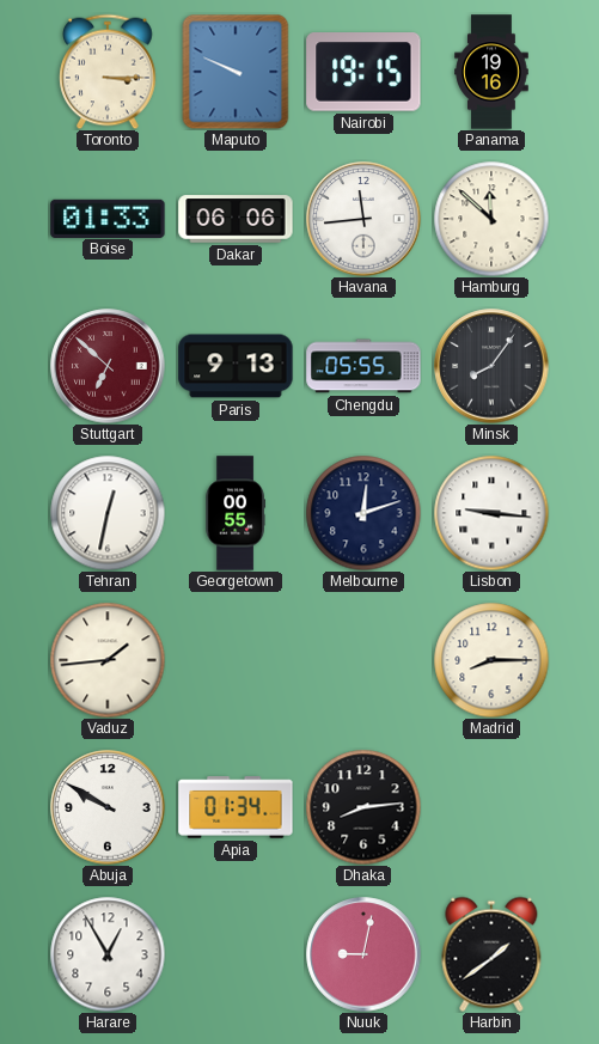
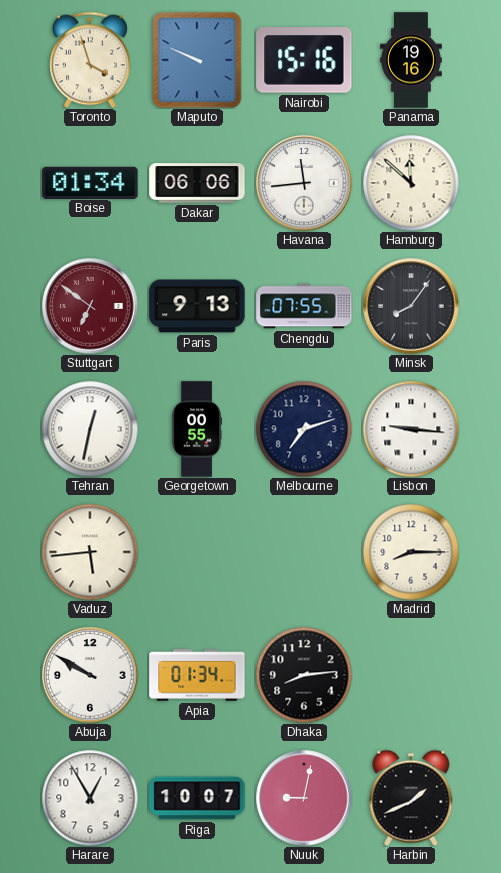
Toronto: 3:15 -> 3:57 (90, 60)
Nairobi: 19:15 -> 15:16 (304, 60)
Boise: 01:33 -> 01:34 (90, 182)
Stuttgart: 6:52 -> 6:51 (90, 306)
Chengdu: 05:55 -> 07:55 (304, 306)
Melbourne: 12:12 -> 7:12 (304, 429)
Vaduz: 1:44 -> 5:44 (90, 552)
Riga: none -> 10:07 (197, 798)
Harbin: 1:39 -> 1:41 (411, 798)
